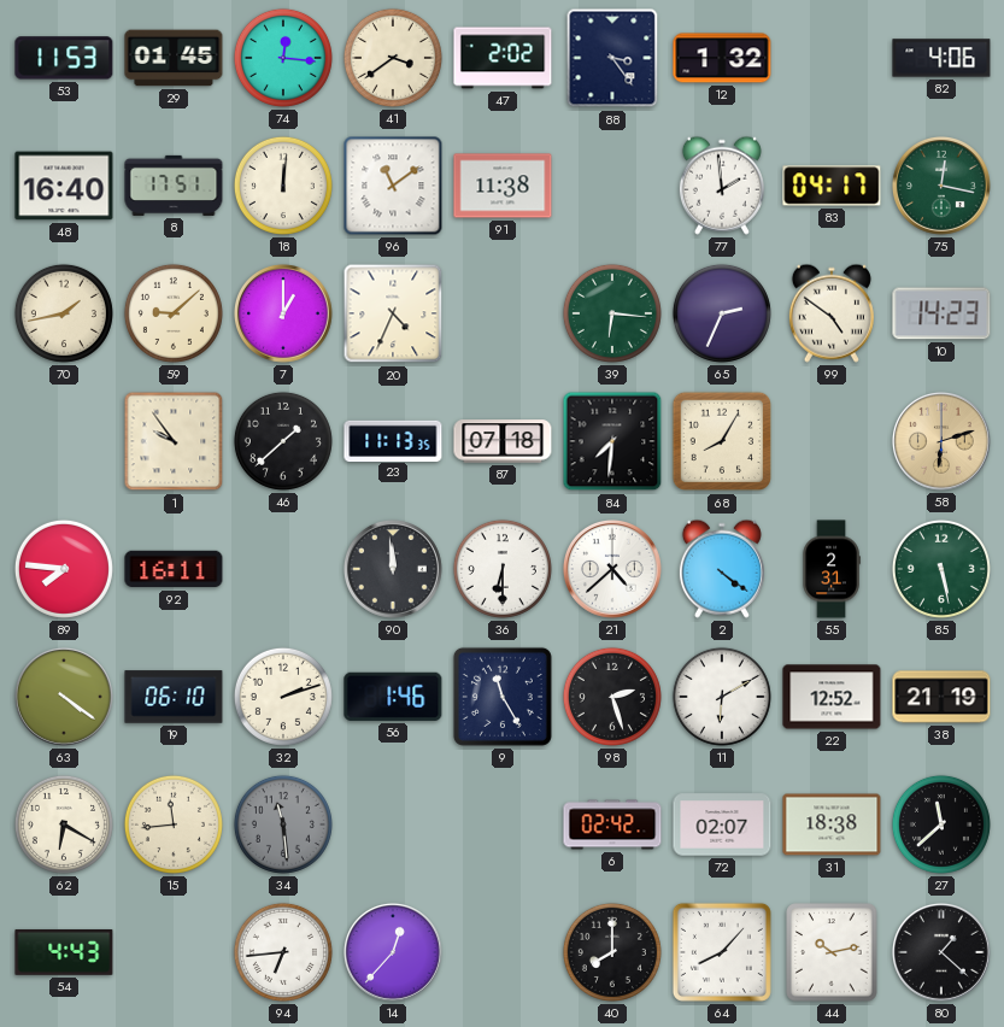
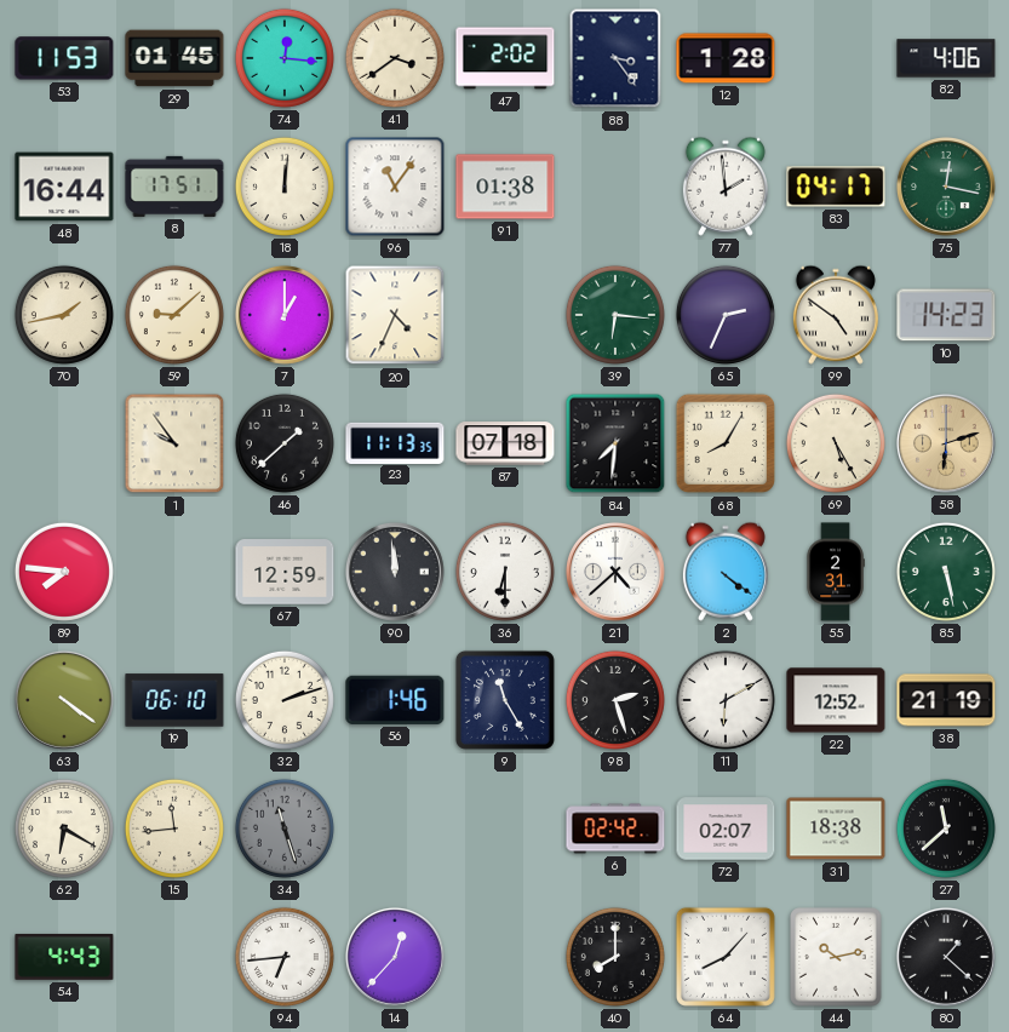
12: 1:32 -> 1:28 (726, 58)
48: 16:40 -> 16:44 (64, 187)
96: 11:09 -> 11:06 (395, 187)
91: 11:38 -> 01:38 (505, 187)
69: none -> 5:25 (836, 443)
92: 16:11 -> none (174, 569)
67: none -> 12:59 (285, 572)
34: 11:29 -> 11:27 (285, 829)
